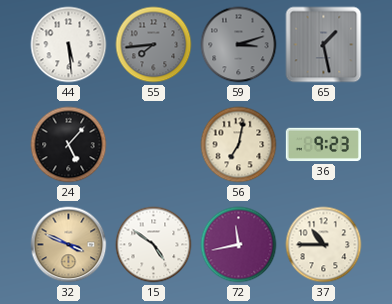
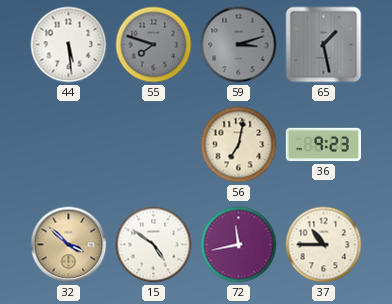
55: 7:44 -> 7:48 (154, 45)
24: 5:07 -> none (69, 145)
32: 3:49 -> 3:52 (69, 245)
